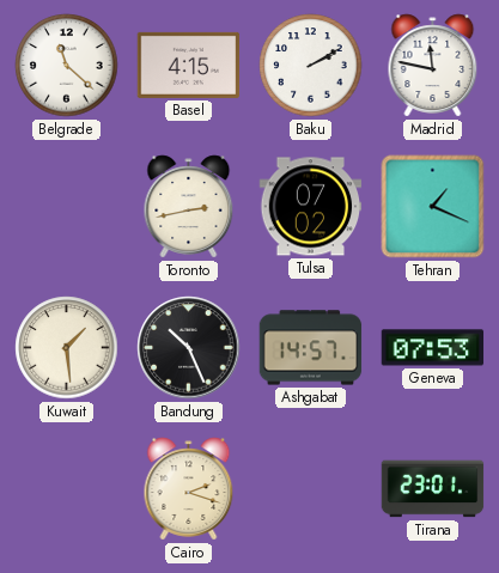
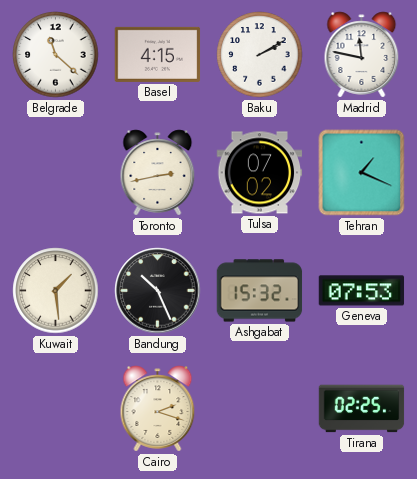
Ashgabat: 14:57 -> 15:32 (260, 291)
Tirana: 23:01 -> 02:25 (362, 409)
